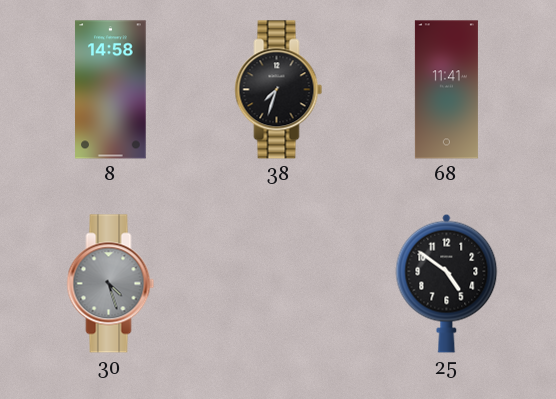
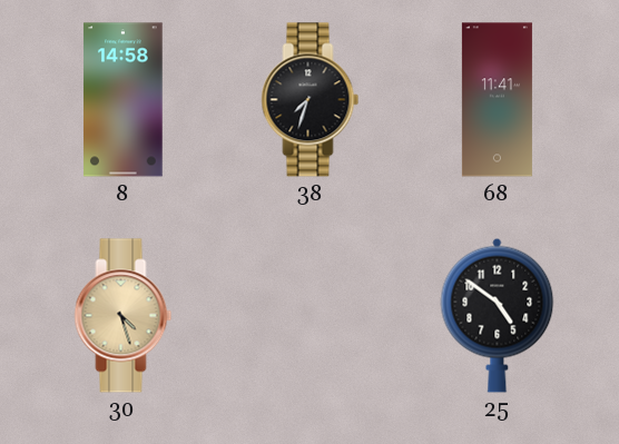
30 dial: grey -> champagne (124, 316)
